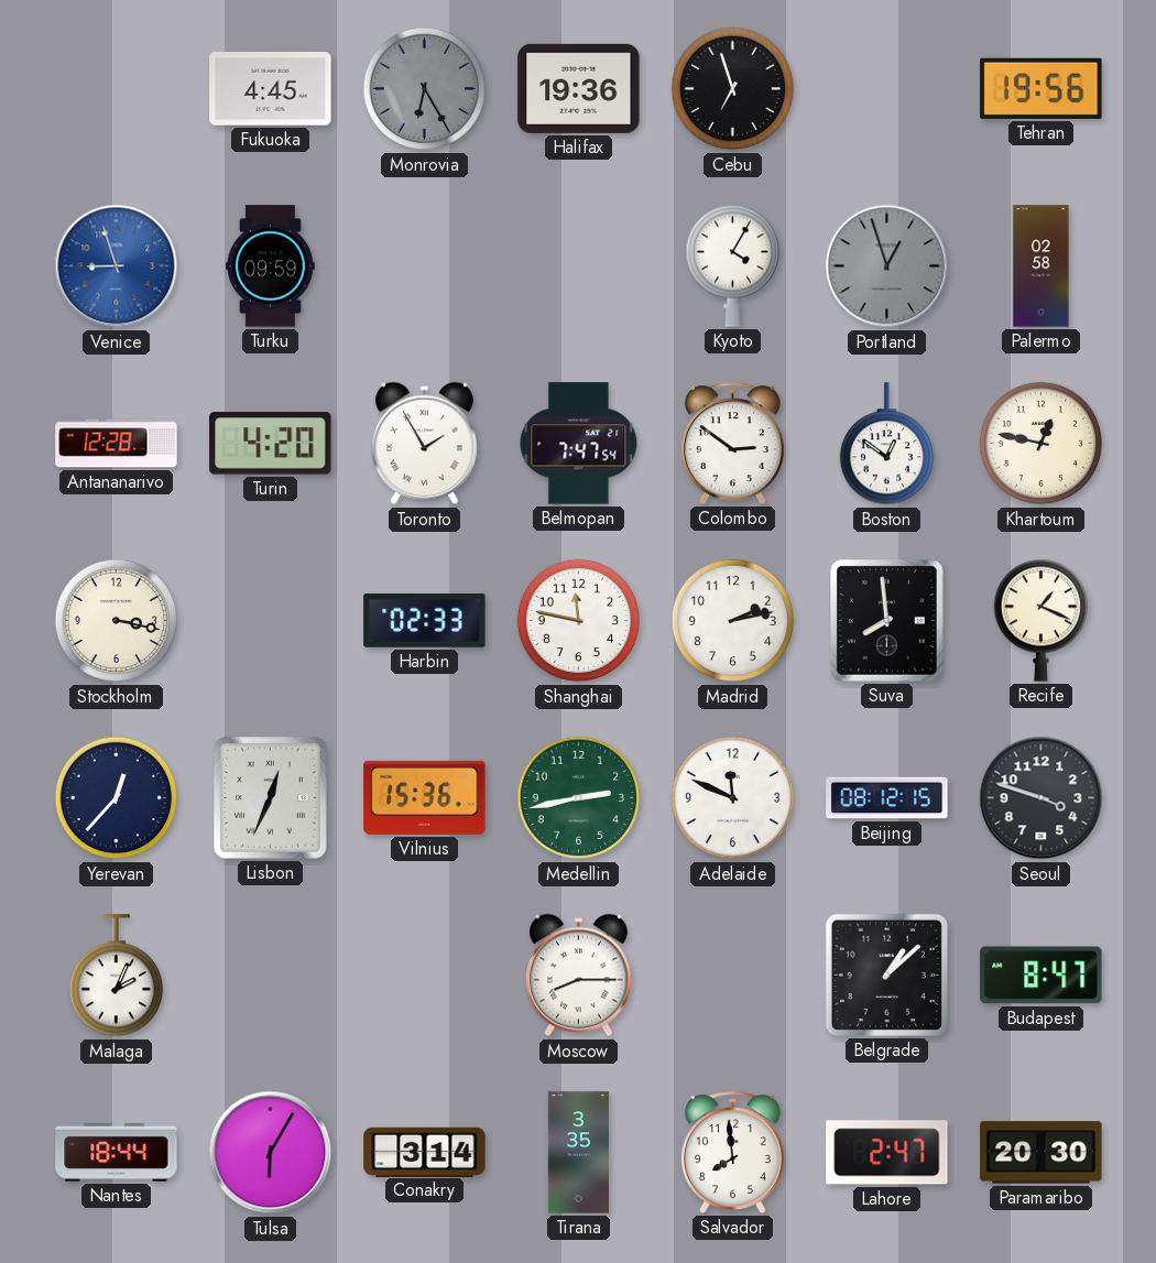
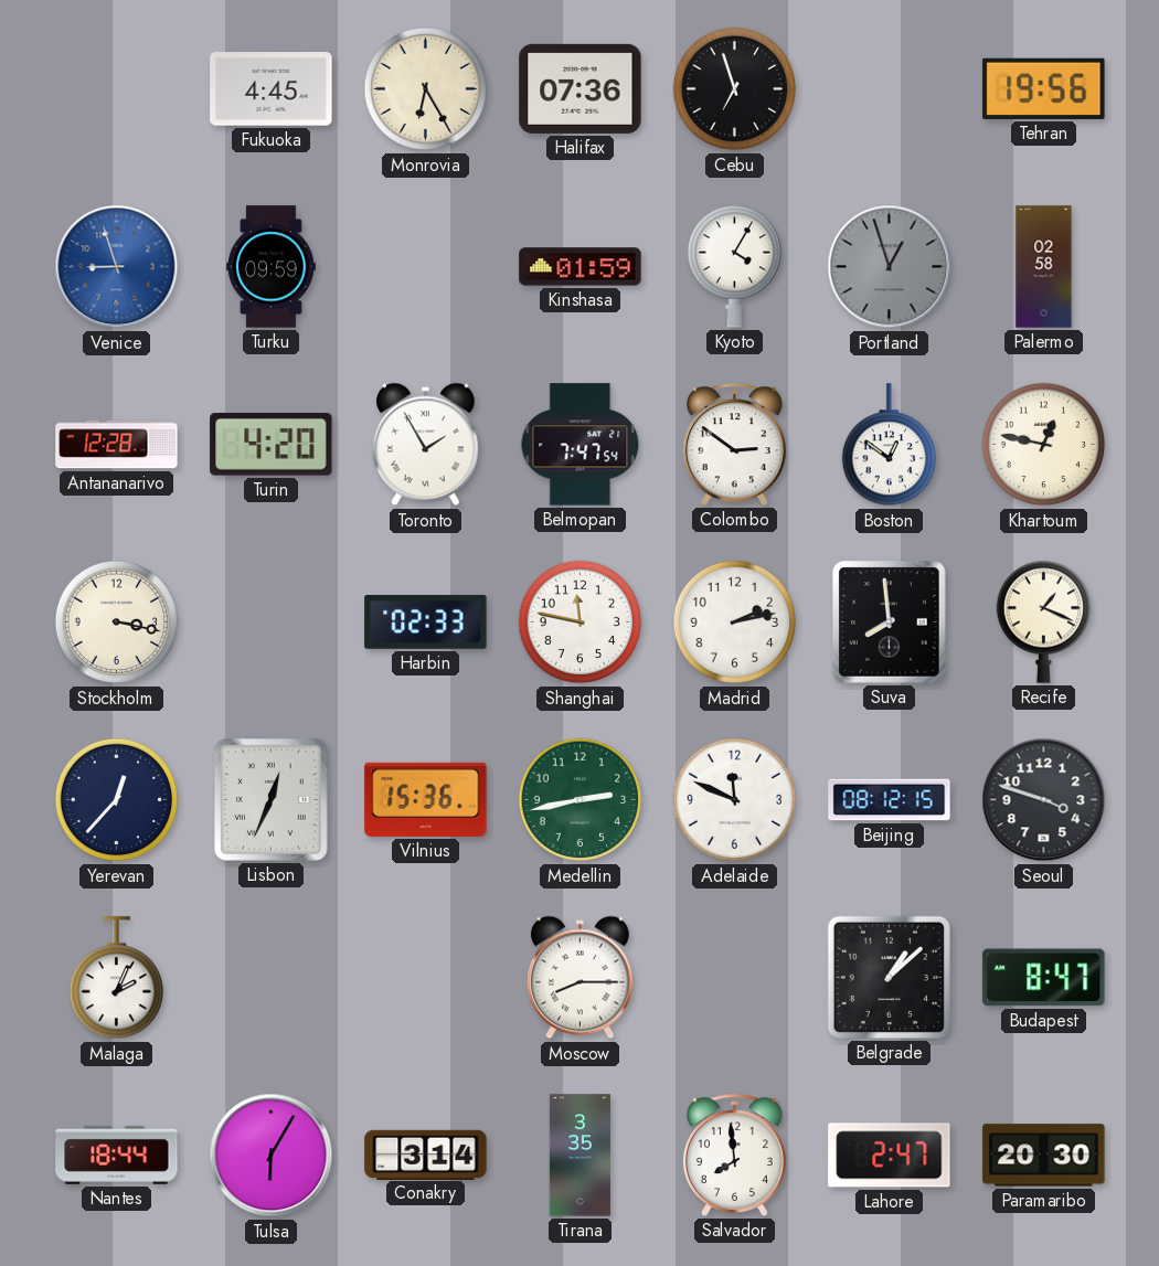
Monrovia dial: grey -> cream (426, 89)
Halifax: 19:36 -> 07:36 (581, 88)
Kinshasa: none -> 01:59 (581, 267)
